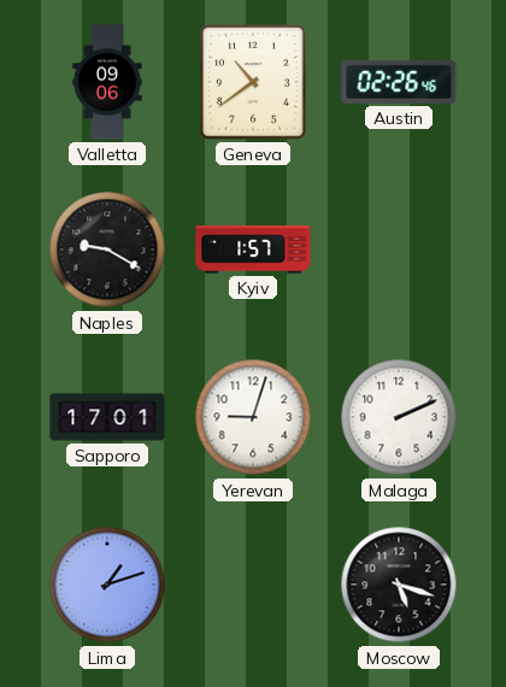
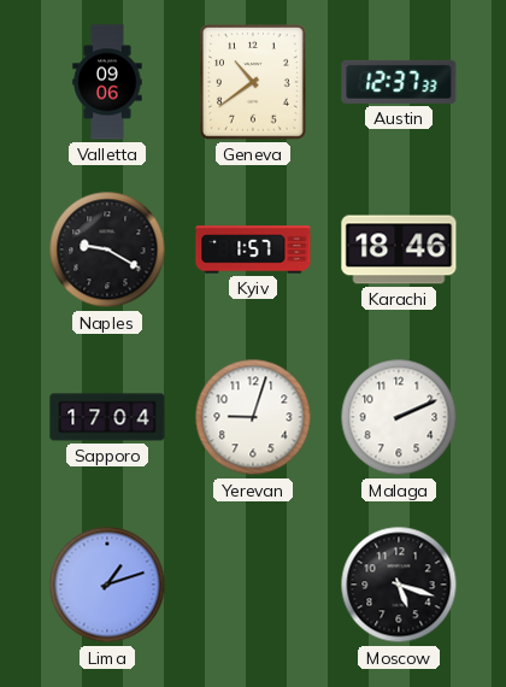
Austin: 02:26 -> 12:37 (399, 82)
Karachi: none -> 18:46 (399, 249)
Sapporo: 17:01 -> 17:04 (107, 417)
